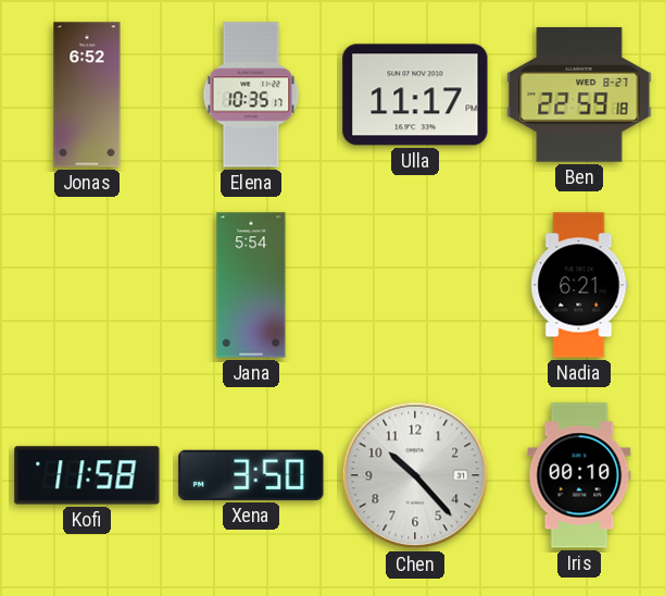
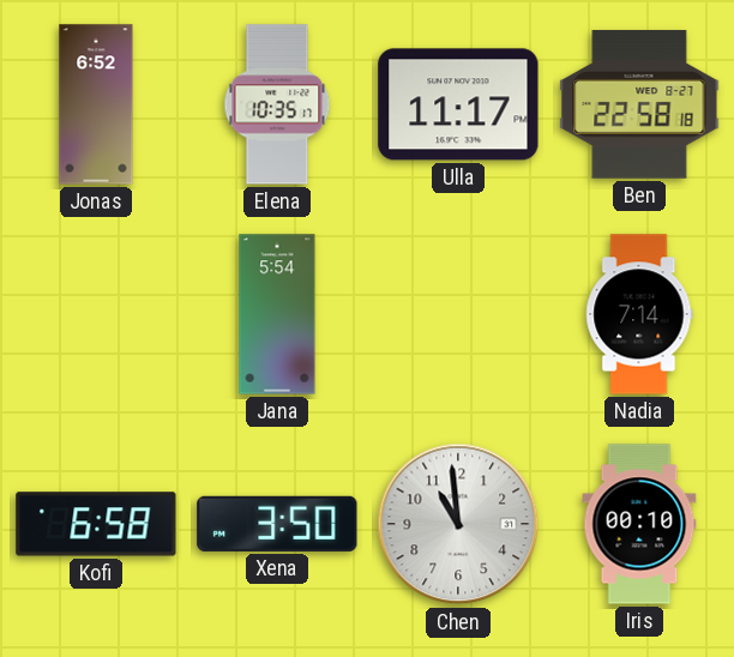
Ben: 22:59 -> 22:58 (639, 104)
Nadia: 6:21 -> 7:14 (639, 314)
Kofi: 11:58 -> 6:58 (96, 524)
Chen: 10:23 -> 10:59 (458, 524)
